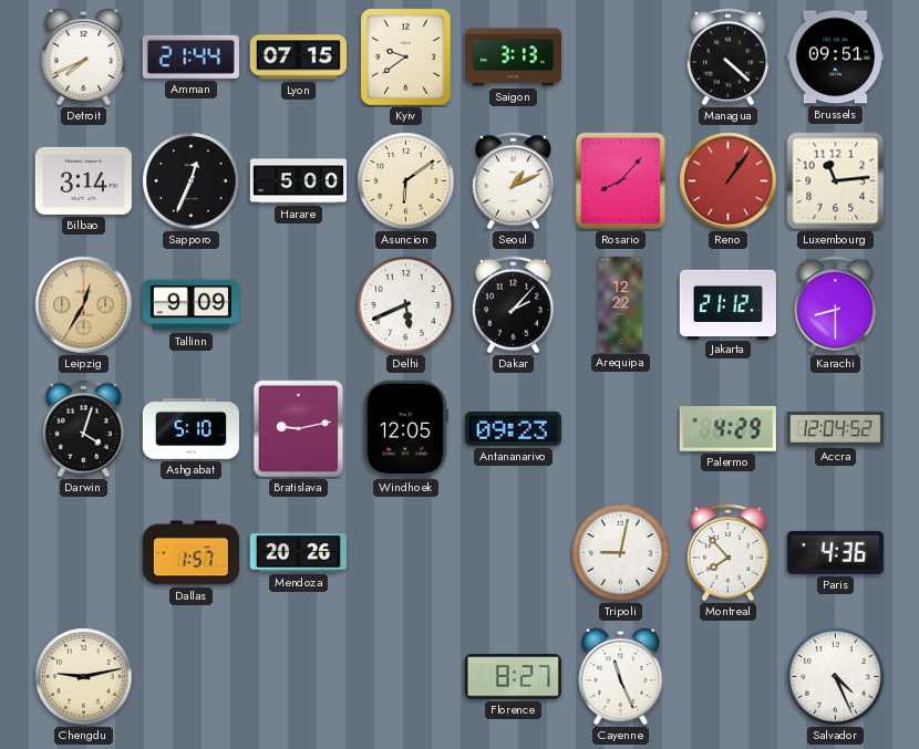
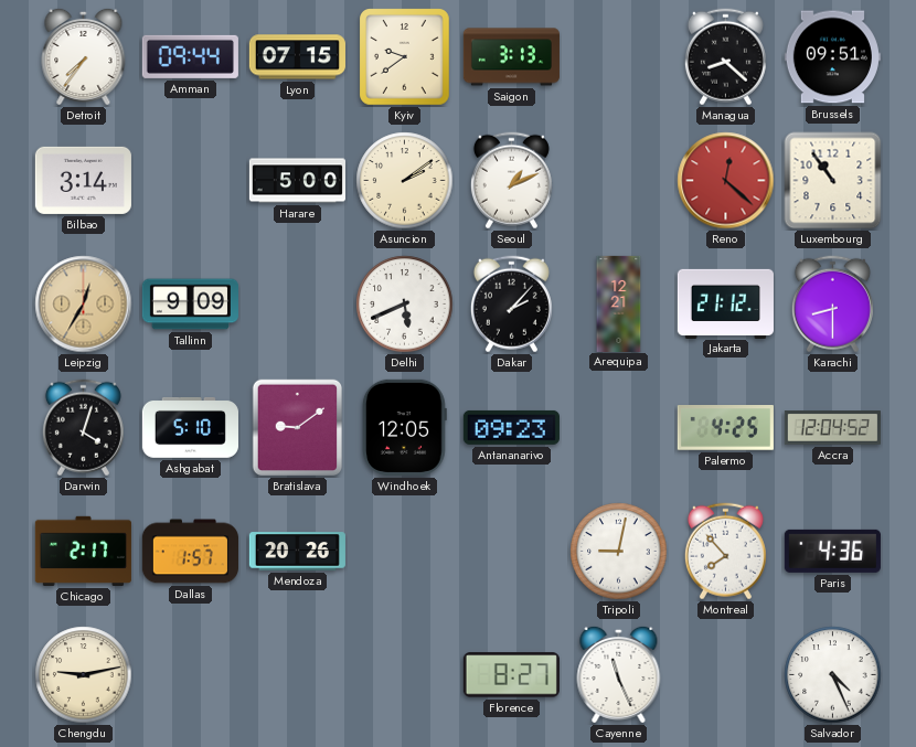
Detroit: 7:41 -> 7:36 (84, 56)
Amman: 21:44 -> 09:44 (190, 56)
Managua: 4:22 -> 8:22 (725, 57)
Sapporo: 12:34 -> none (192, 181)
Asuncion: 6:09 -> 2:09 (405, 181)
Rosario: 8:07 -> none (620, 181)
Reno: 1:06 -> 12:22 (726, 181)
Luxembourg: 11:14 -> 10:54 (833, 181)
Arequipa: 12:22 -> 12:21 (619, 303)
Bratislava: 9:13 -> 9:09 (297, 428)
Palermo: 4:29 -> 4:25 (725, 428)
Chicago: none -> 2:17 (83, 551)
